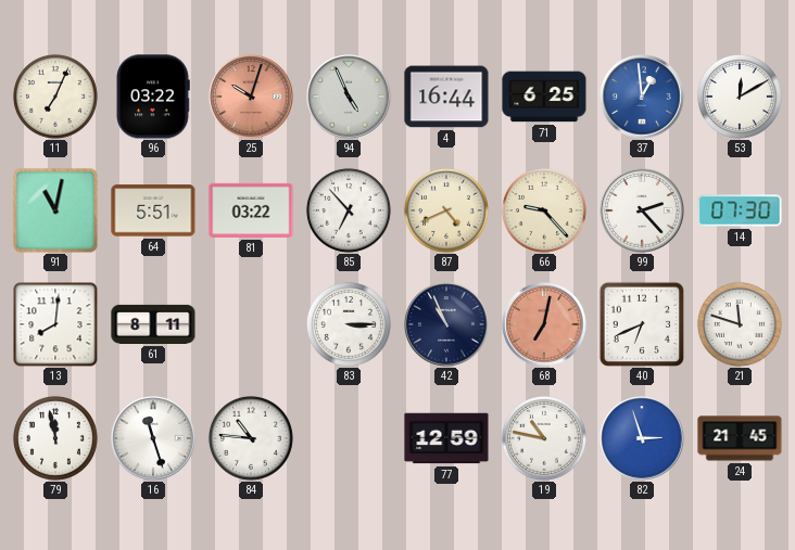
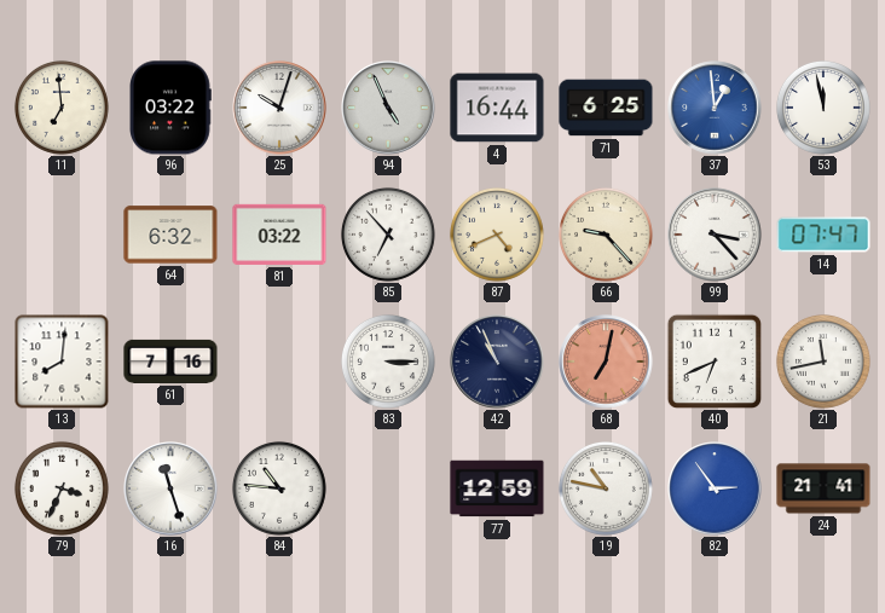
11: 7:04 -> 6:59 (62, 108)
25 dial: salmon -> white (279, 108)
53: 12:10 -> 11:58 (823, 108)
91: 11:02 -> none (55, 210)
64: 5:51 -> 6:32 (170, 235)
99: 2:23 -> 3:23 (715, 235)
14: 07:30 -> 07:47 (823, 235)
61: 8:11 -> 7:16 (170, 362)
21: 11:48 -> 11:43 (823, 362)
79: 11:58 -> 3:34 (62, 488)
82: 2:57 -> 2:54 (715, 488)
24: 21:45 -> 21:41 (823, 488)
